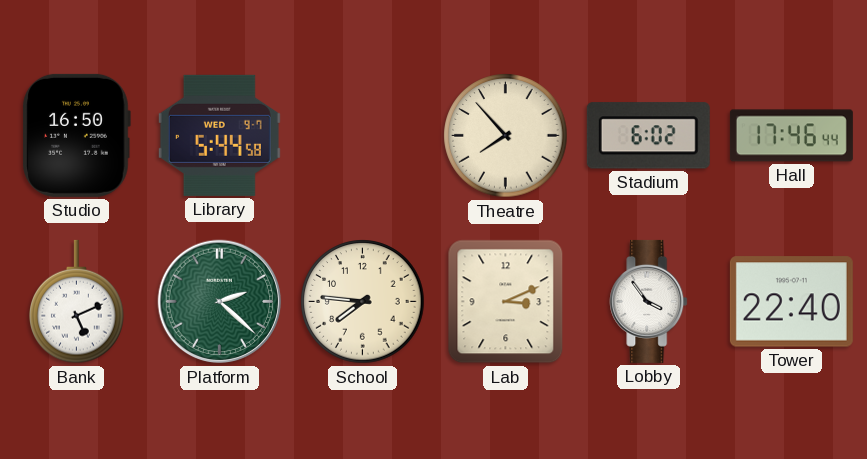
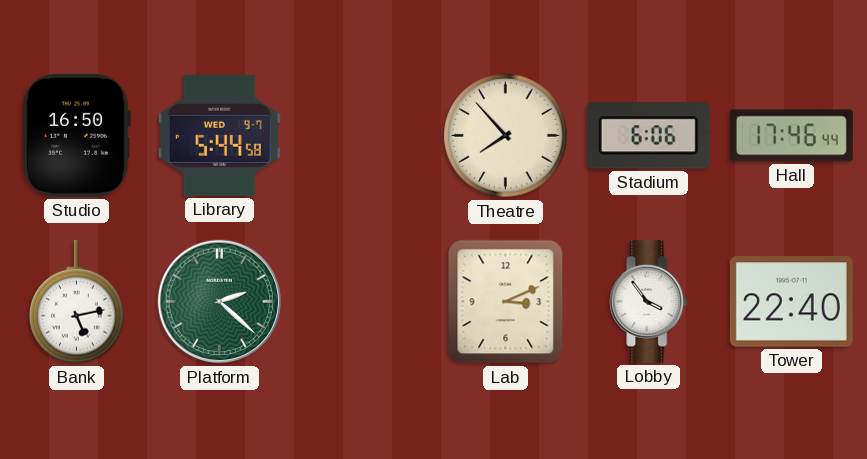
Stadium: 6:02 -> 6:06 (648, 136)
Bank: 5:11 -> 5:13 (77, 302)
School: 7:46 -> none (363, 302)
